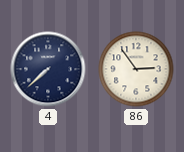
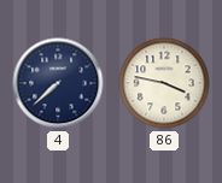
86: 2:54 -> 3:47 (164, 83)
